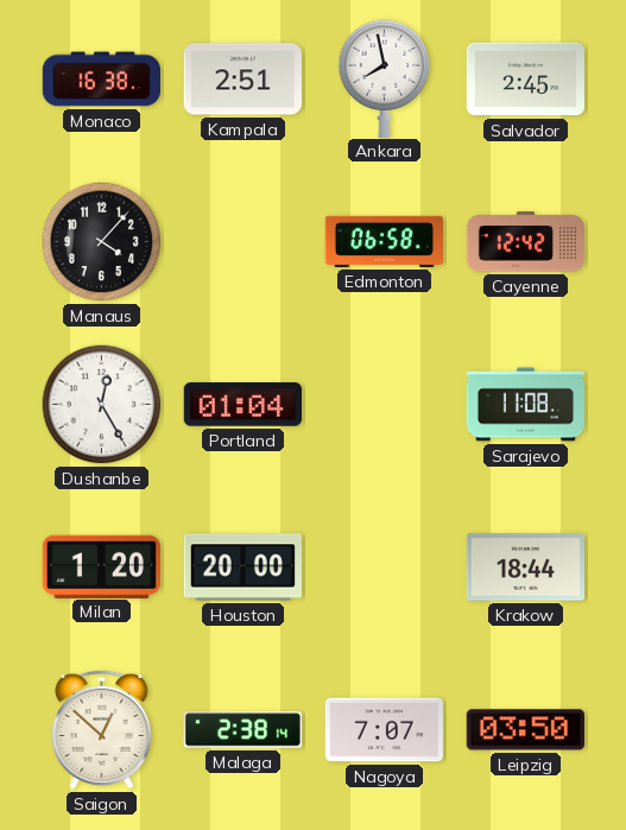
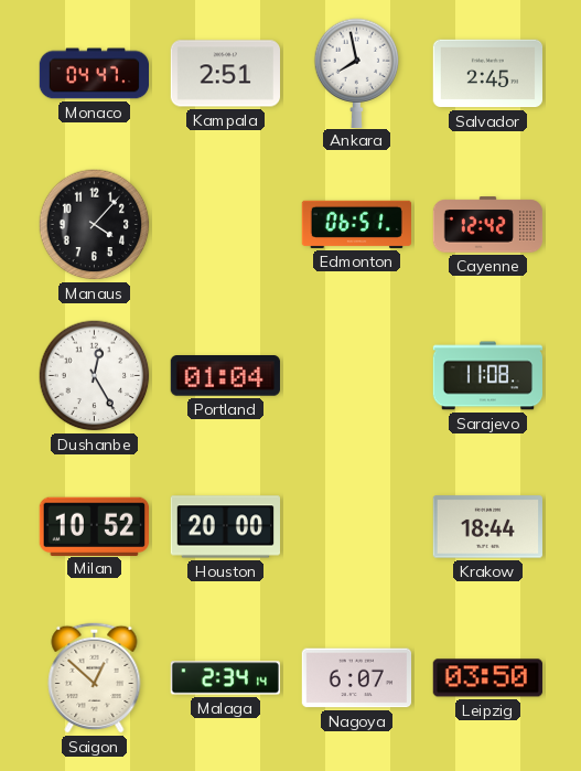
Monaco: 16:38 -> 04:47 (94, 74)
Edmonton: 06:58 -> 06:51 (356, 224)
Milan: 1:20 -> 10:52 (94, 526)
Malaga: 2:38 -> 2:34 (225, 678)
Nagoya: 7:07 -> 6:07 (356, 678)
